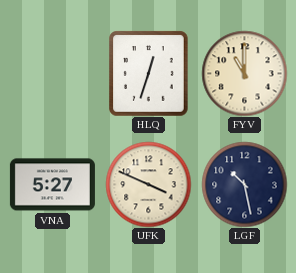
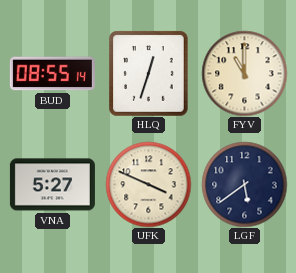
BUD: none -> 08:55 (52, 74)
LGF: 10:28 -> 5:39 (244, 184)
